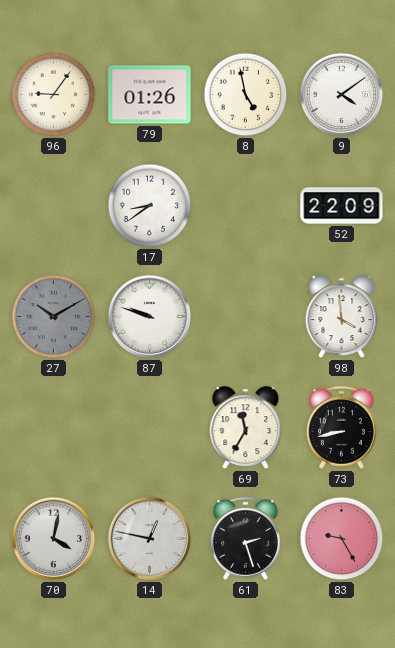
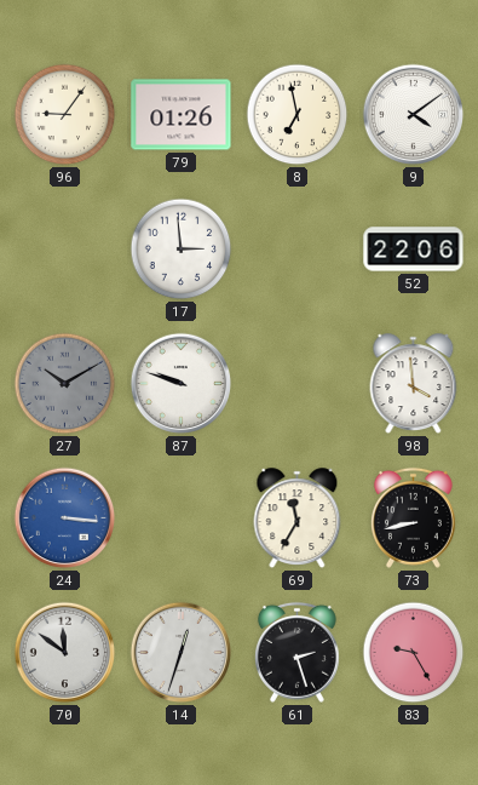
8: 4:58 -> 6:58 (298, 115)
17: 8:39 -> 2:59 (182, 250)
52: 22:09 -> 22:06 (414, 250)
24: none -> 3:16 (65, 518)
70: 4:02 -> 11:51 (65, 653)
14: 12:47 -> 12:33 (182, 653)
